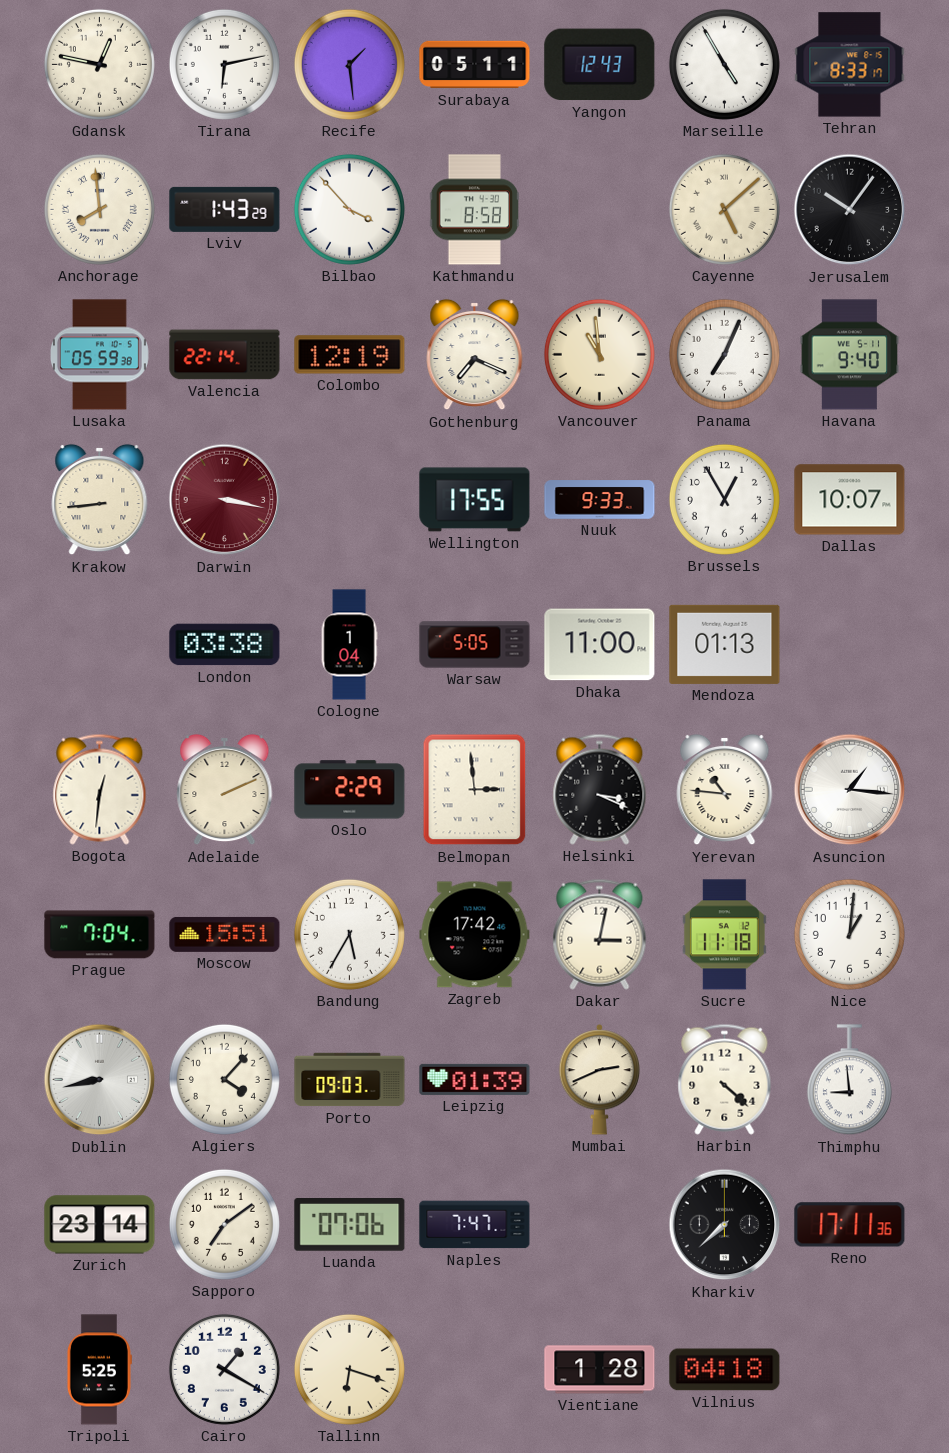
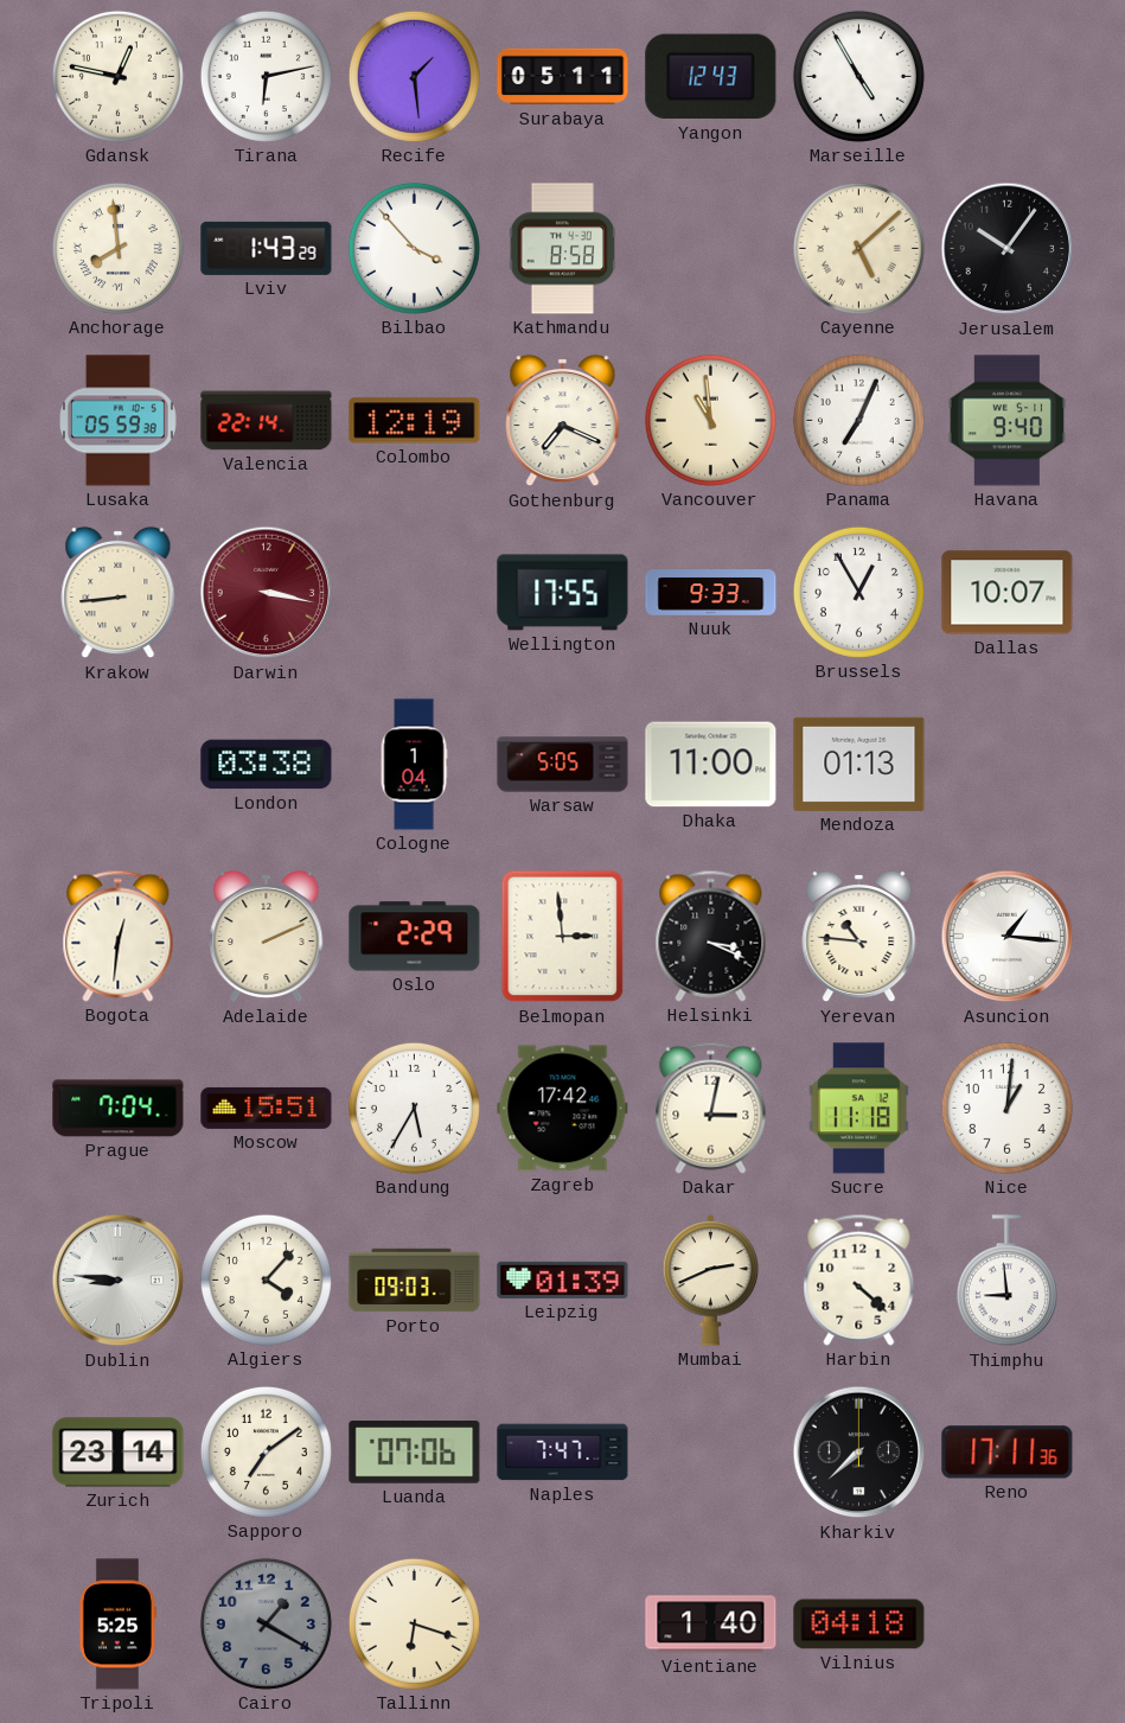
Tehran: 8:33 -> none (850, 65)
Dublin: 8:43 -> 8:46 (119, 1281)
Cairo dial: white -> grey (266, 1623)
Vientiane: 1:28 -> 1:40 (711, 1625)
